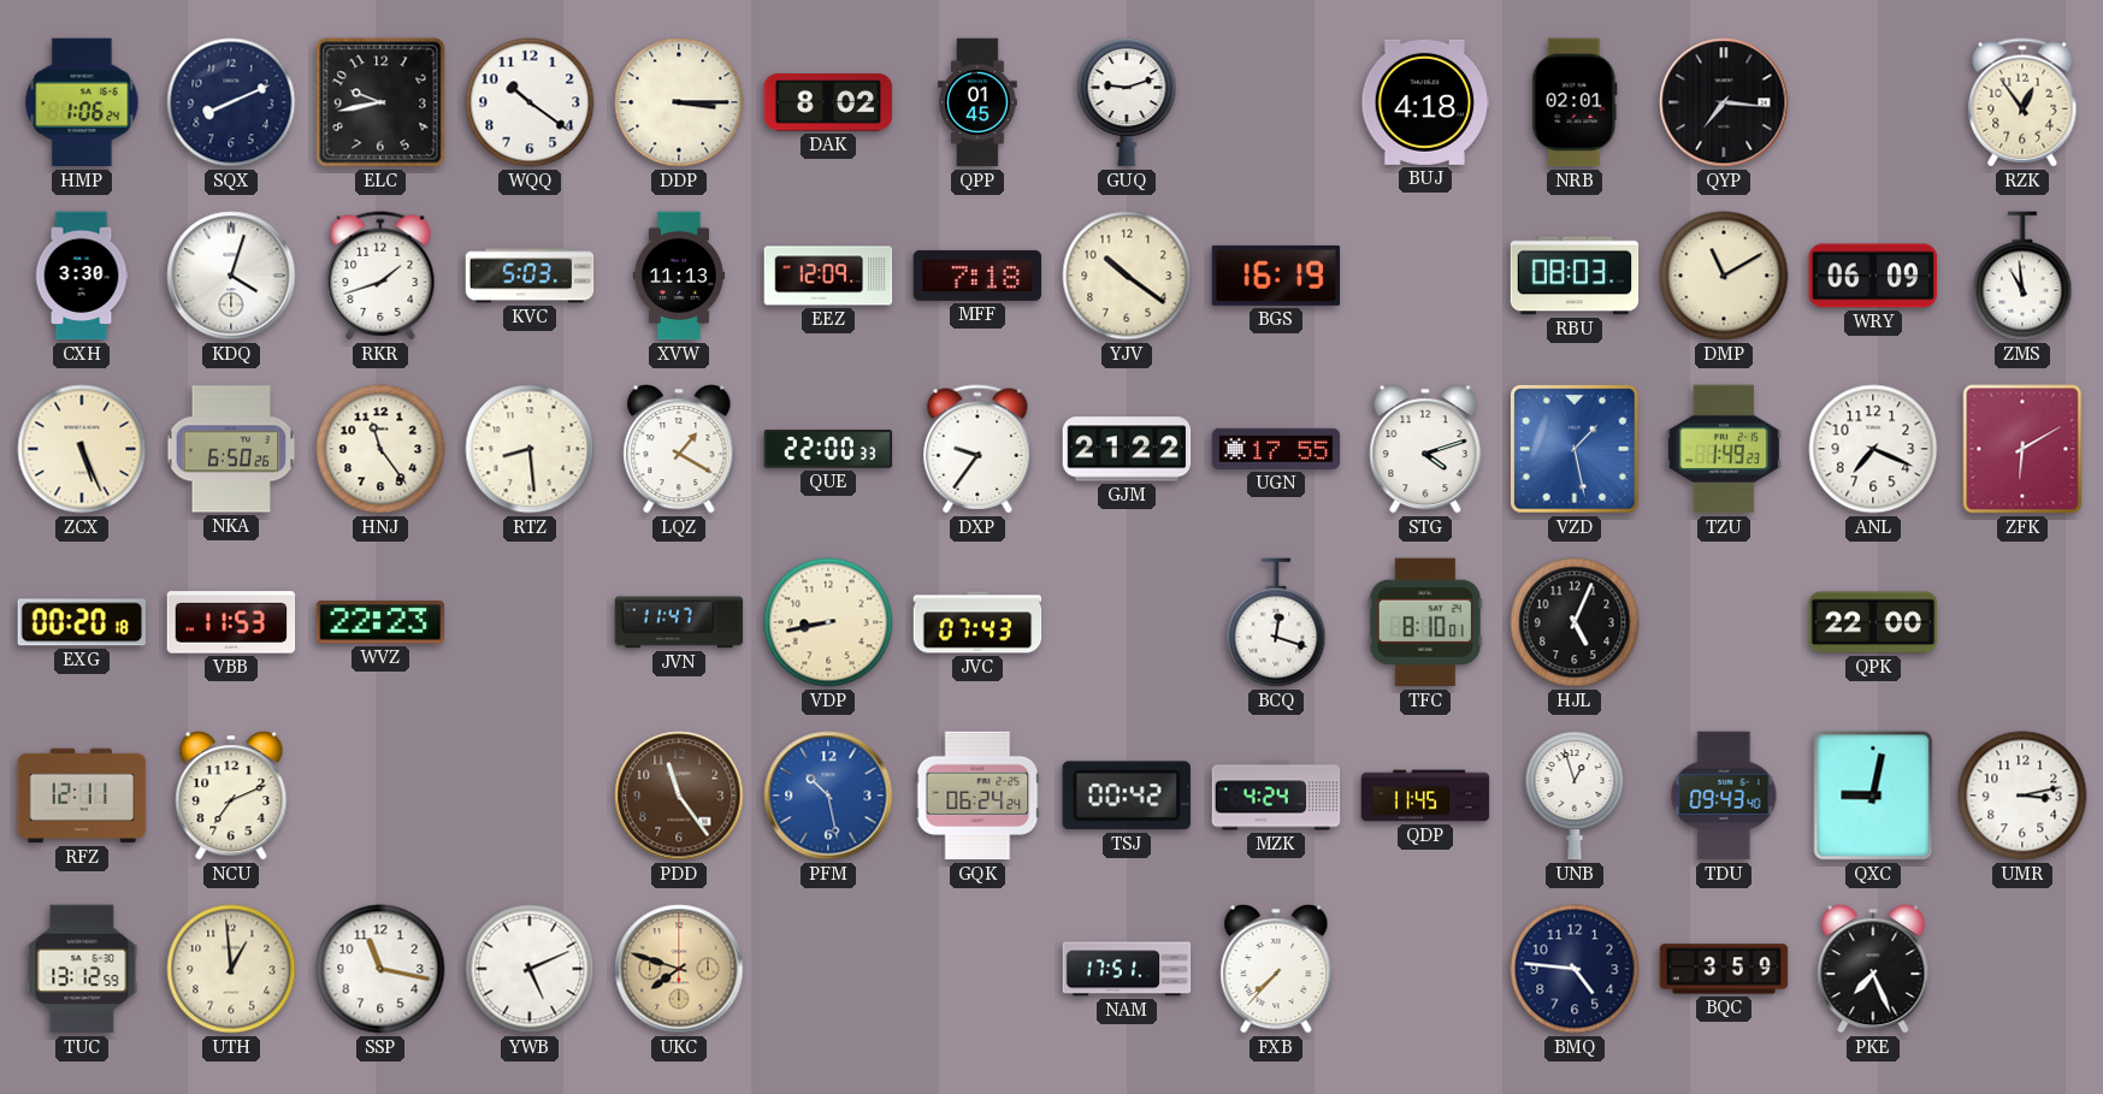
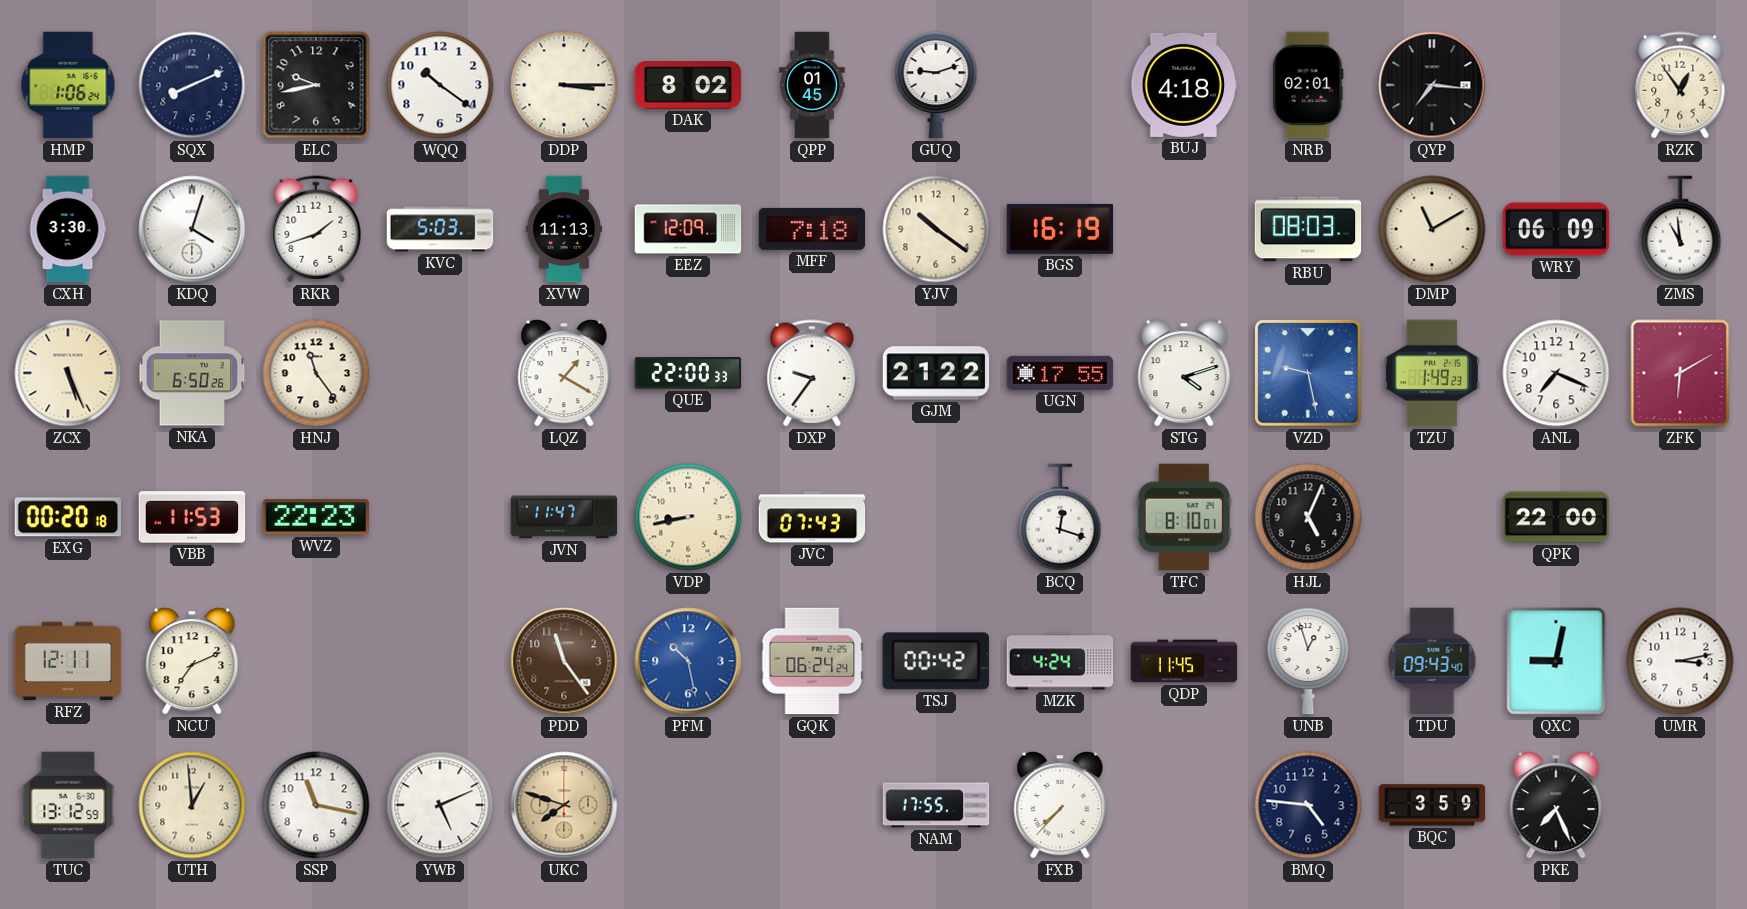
RTZ: 8:29 -> none (530, 449)
VZD: 1:28 -> 9:28 (1308, 373)
NAM: 17:51 -> 17:55 (936, 805)
